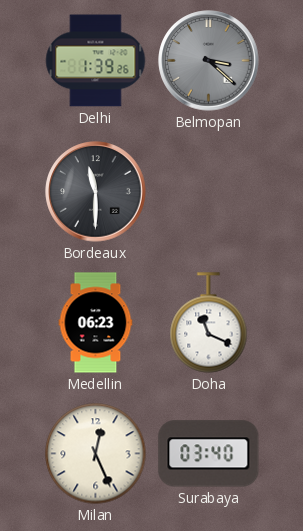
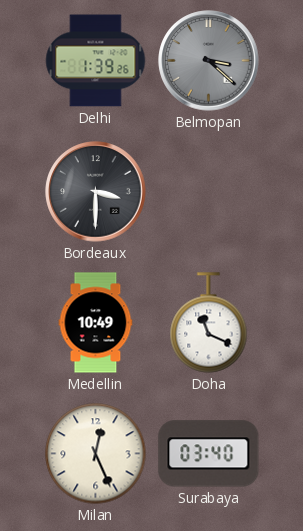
Bordeaux: 11:30 -> 3:30 (96, 192)
Medellin: 06:23 -> 10:49 (96, 323)
